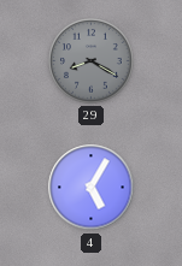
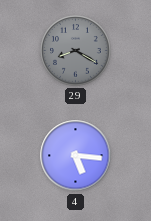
4: 5:05 -> 5:16 (76, 156)
